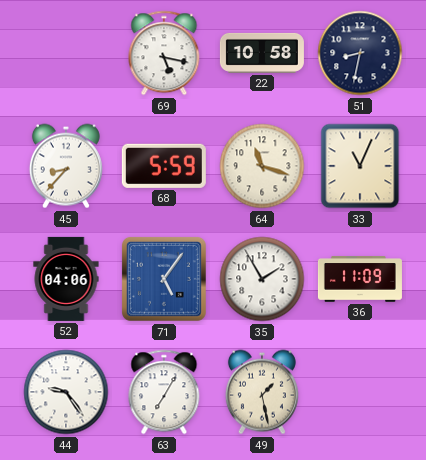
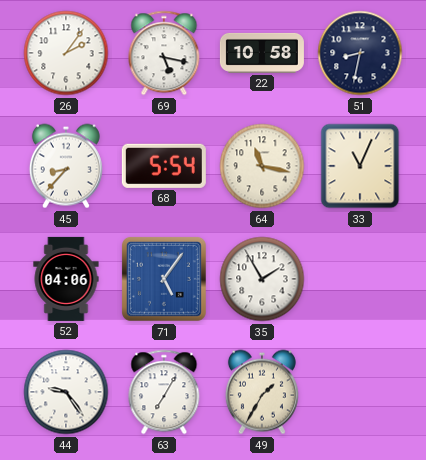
26: none -> 2:06 (66, 53)
68: 5:59 -> 5:54 (164, 166)
64: 11:18 -> 11:17 (262, 166)
36: 11:09 -> none (360, 279)
49: 1:28 -> 1:35 (262, 392)
